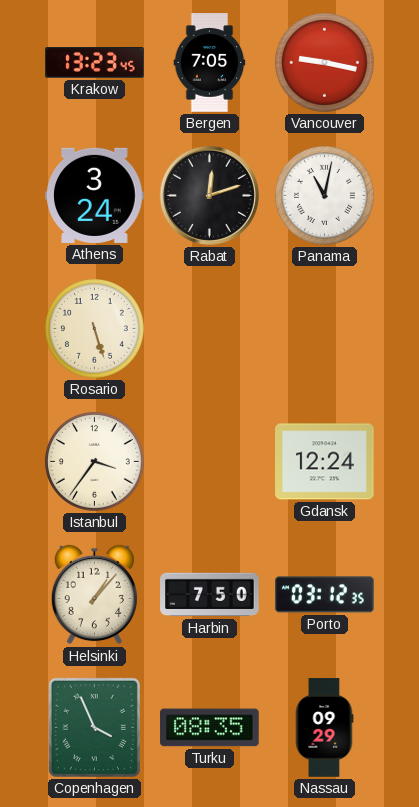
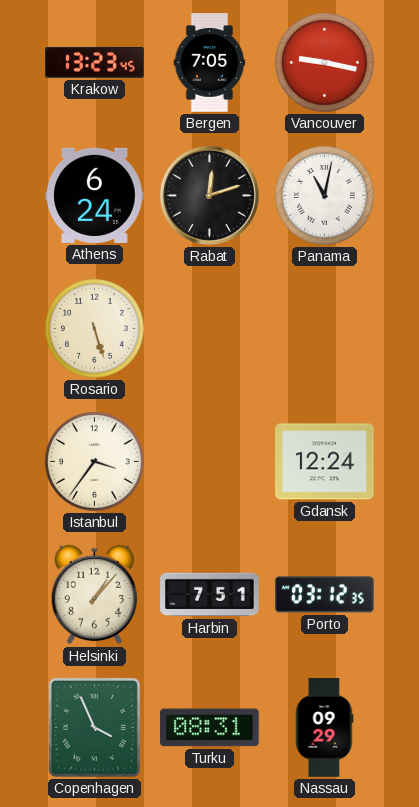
Athens: 3:24 -> 6:24 (95, 195)
Harbin: 7:50 -> 7:51 (210, 595)
Turku: 08:35 -> 08:31 (210, 728)
